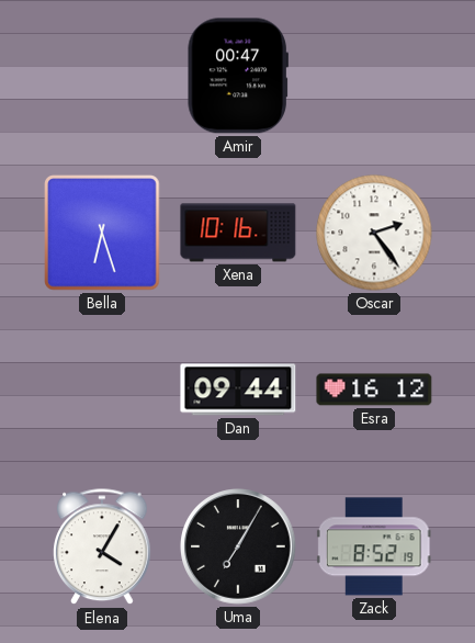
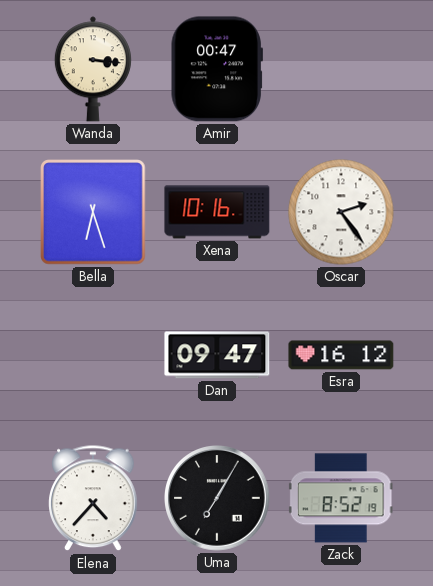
Wanda: none -> 3:16 (93, 69)
Dan: 09:44 -> 09:47 (217, 355)
Elena: 4:05 -> 4:37 (93, 499)
